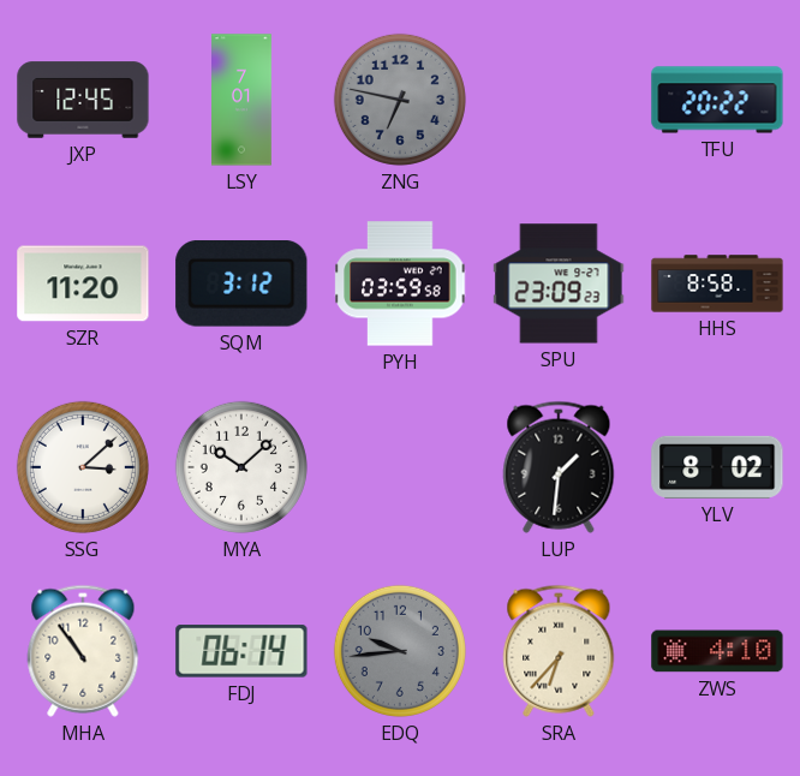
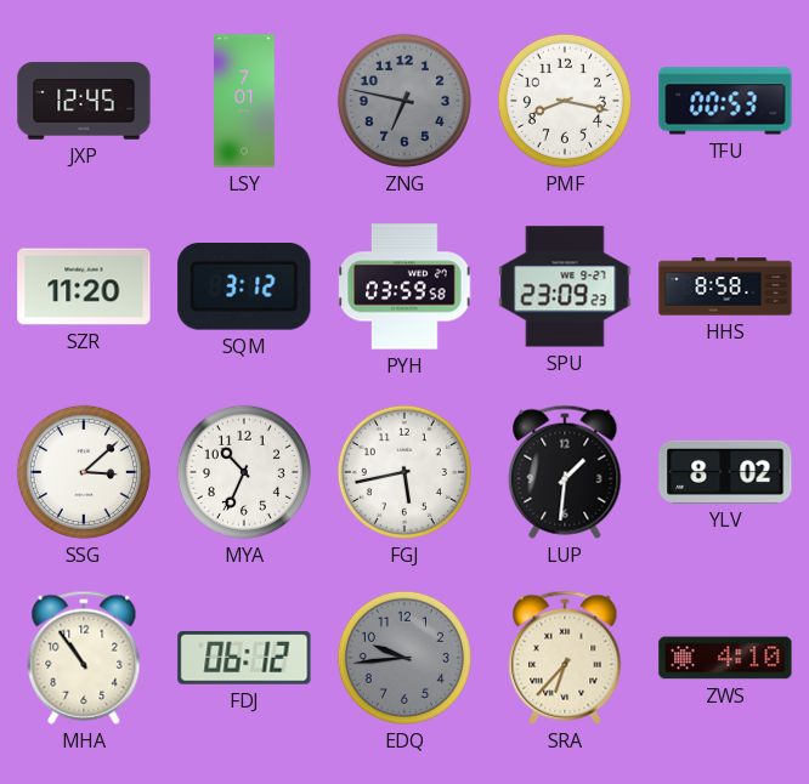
PMF: none -> 8:17 (565, 101)
TFU: 20:22 -> 00:53 (725, 101)
MYA: 10:08 -> 10:34 (244, 472)
FGJ: none -> 5:43 (405, 472)
FDJ: 06:14 -> 06:12 (244, 658)
